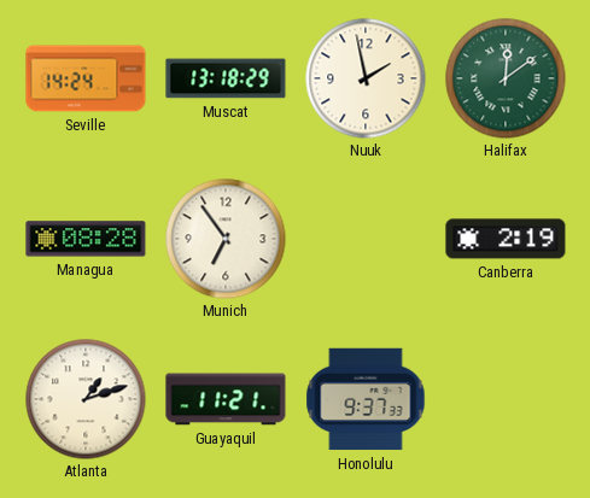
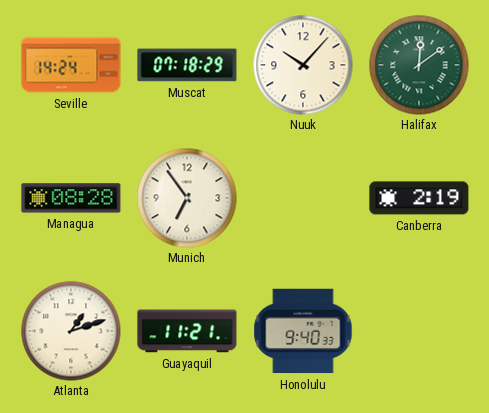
Muscat: 13:18 -> 07:18 (187, 65)
Nuuk: 1:58 -> 10:07 (303, 65)
Honolulu: 9:37 -> 9:40 (303, 331)
